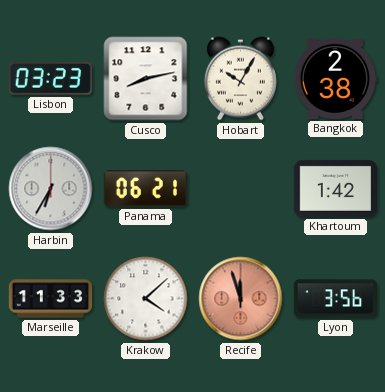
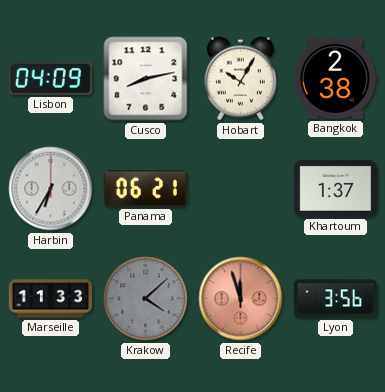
Lisbon: 03:23 -> 04:09 (50, 79)
Khartoum: 1:42 -> 1:37 (335, 188)
Krakow dial: white -> grey (146, 299)
